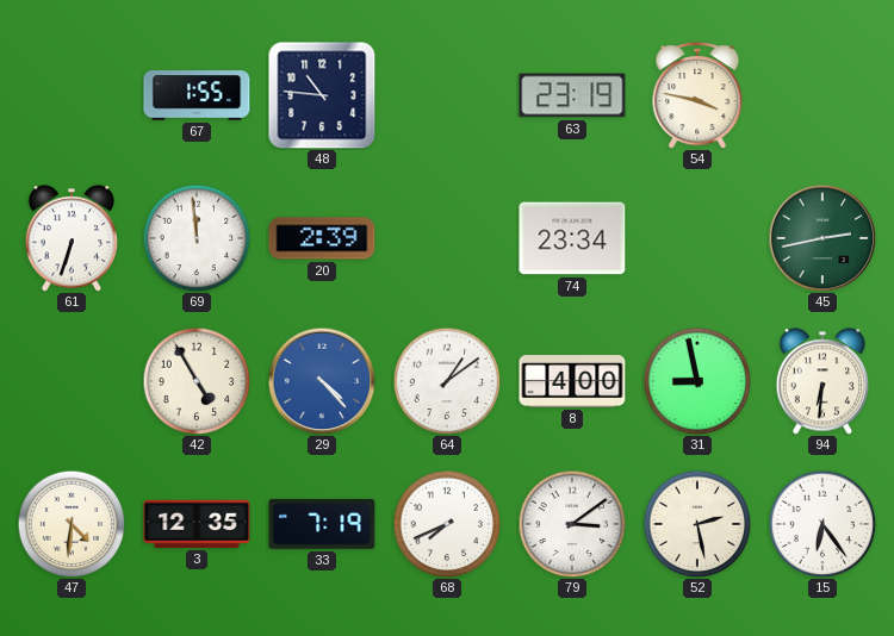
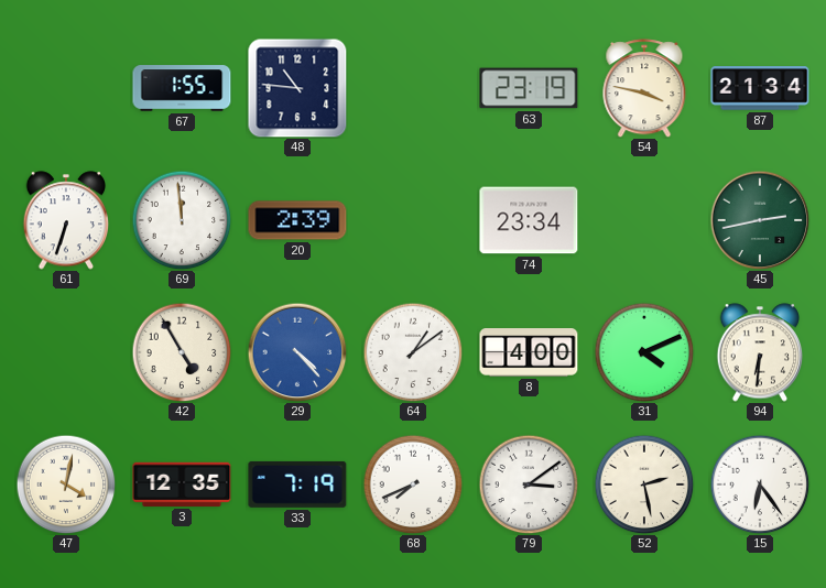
87: none -> 21:34 (760, 88)
31: 8:58 -> 4:11 (644, 352)
47: 4:31 -> 4:02 (66, 484)
